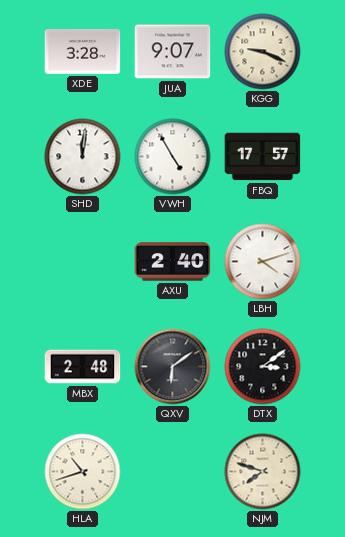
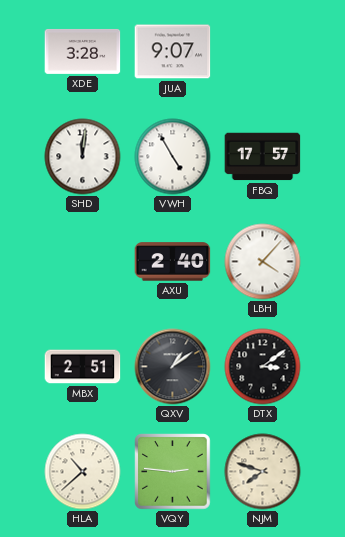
KGG: 9:19 -> none (263, 52)
LBH: 4:12 -> 4:07 (263, 262)
MBX: 2:48 -> 2:51 (83, 367)
QXV: 6:09 -> 1:09 (173, 367)
HLA: 10:42 -> 10:38 (83, 472)
VQY: none -> 2:46 (173, 472)
